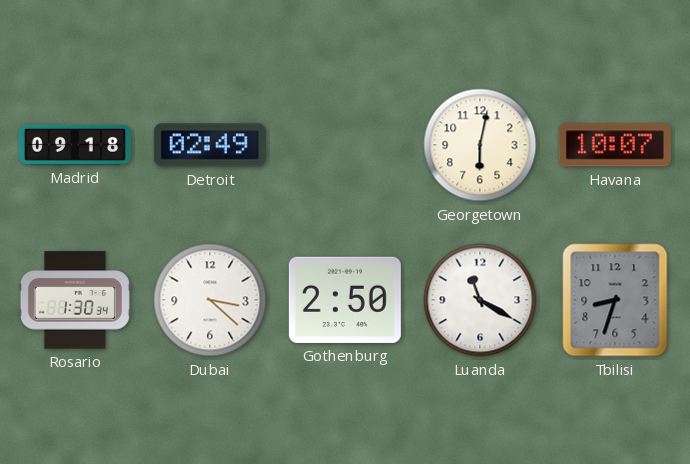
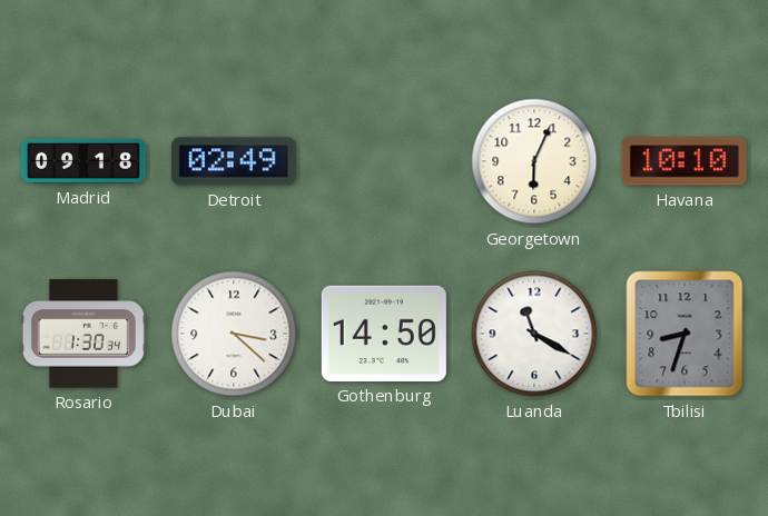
Georgetown: 6:02 -> 6:04 (534, 161)
Havana: 10:07 -> 10:10 (685, 161)
Gothenburg: 2:50 -> 14:50 (384, 334)
